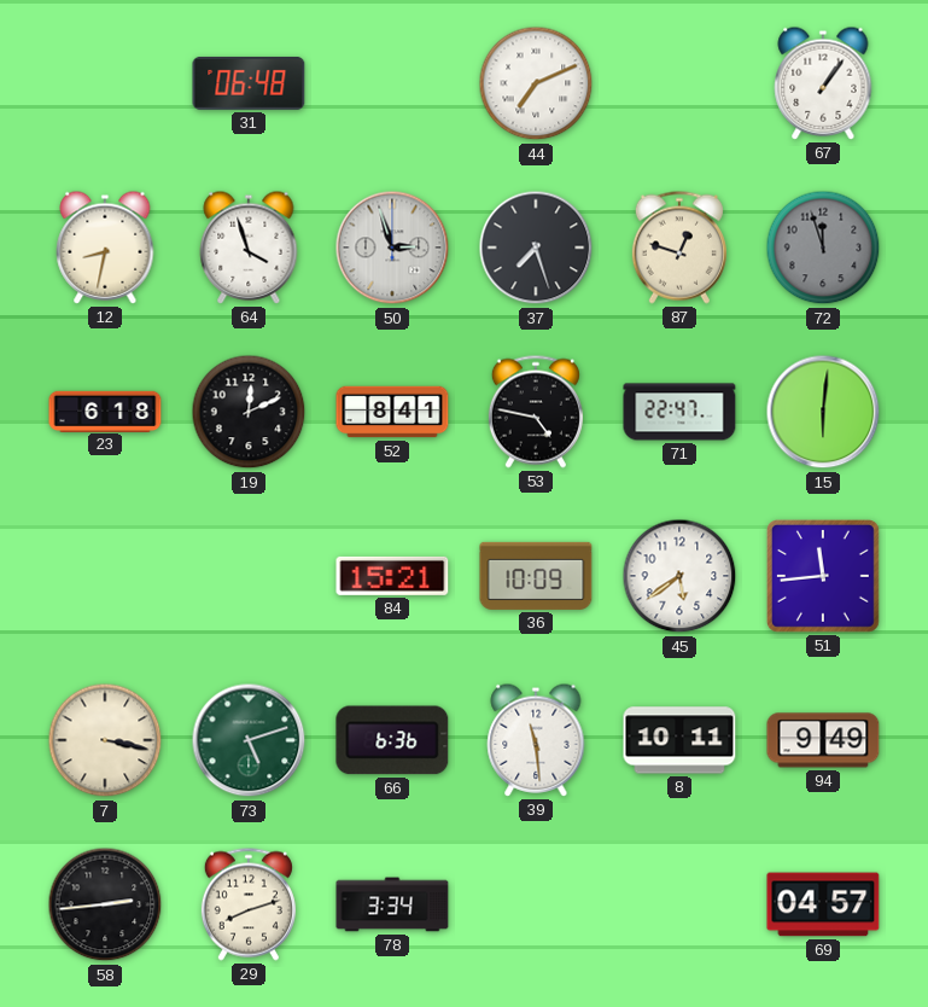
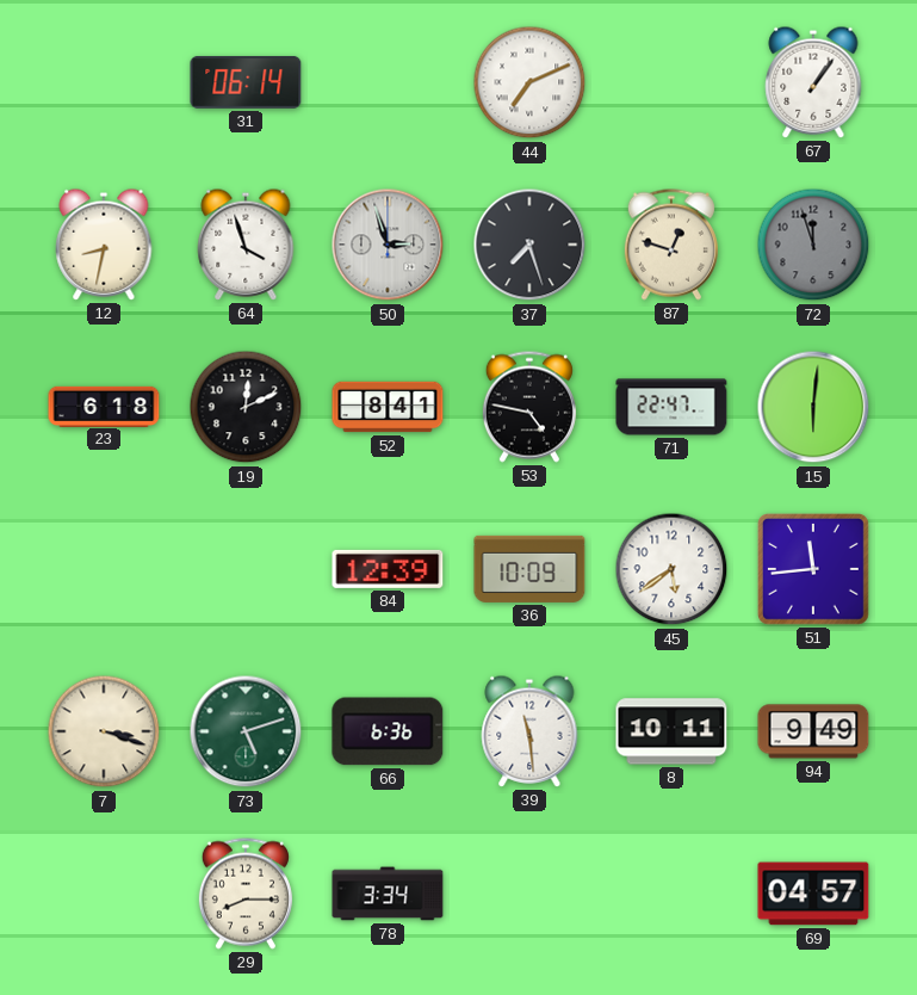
31: 06:48 -> 06:14 (246, 82)
84: 15:21 -> 12:39 (388, 569)
7: 3:17 -> 3:18 (104, 731)
58: 2:44 -> none (105, 904)
29: 8:12 -> 8:15 (246, 894)
